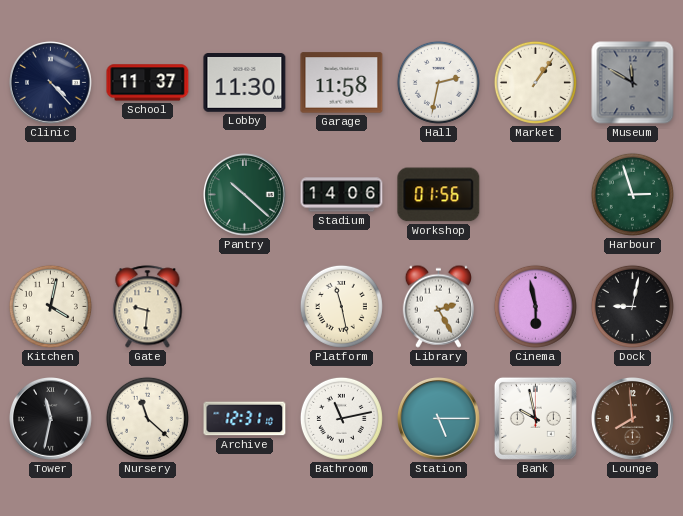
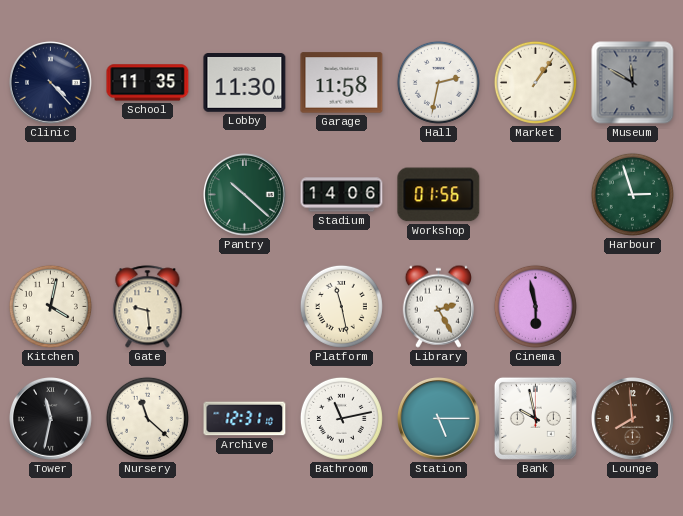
School: 11:37 -> 11:35 (148, 83)
Gate: 9:31 -> 9:29 (148, 307)
Dock: 9:02 -> none (632, 306)
